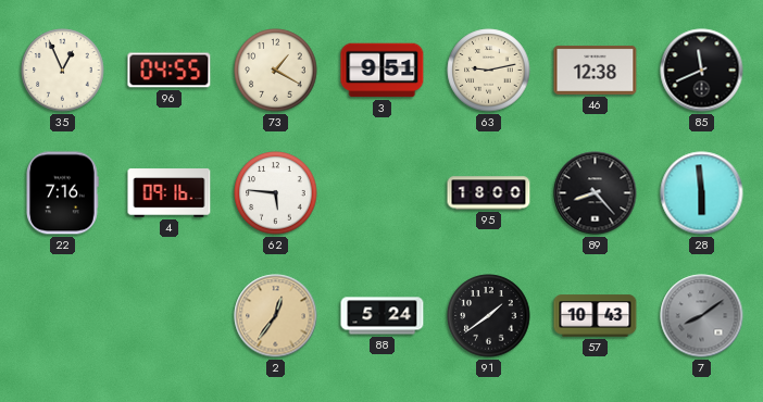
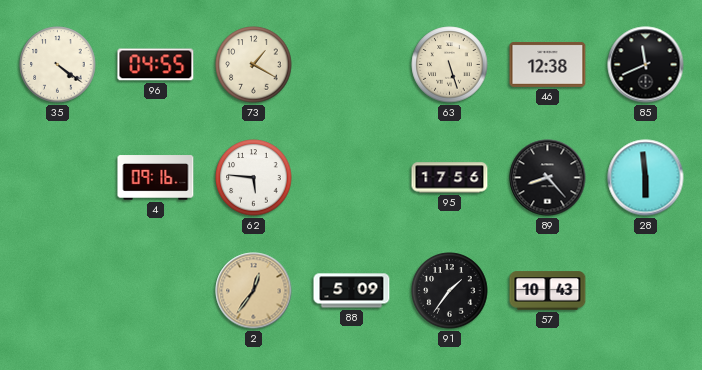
35: 12:56 -> 4:21 (58, 65)
3: 9:51 -> none (383, 71)
63: 9:13 -> 5:27 (450, 65)
22: 7:16 -> none (62, 193)
95: 18:00 -> 17:56 (450, 178)
88: 5:24 -> 5:09 (352, 291)
91: 1:39 -> 1:36 (450, 291)
7: 8:09 -> none (702, 316)
